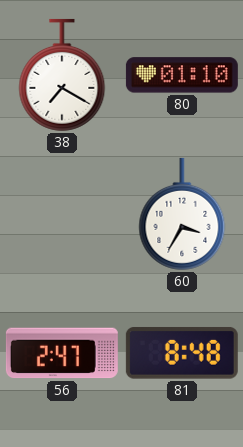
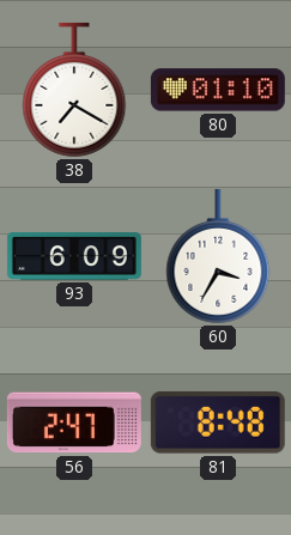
93: none -> 6:09 (74, 256)
